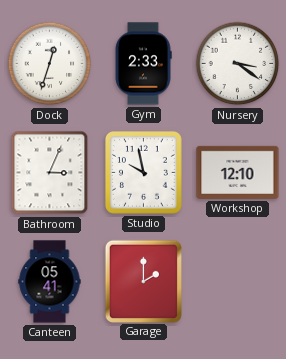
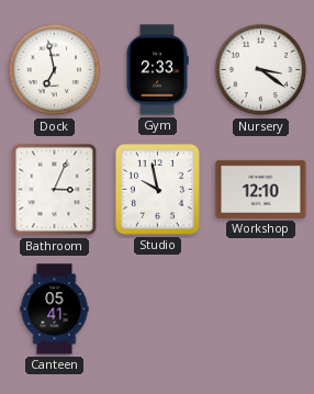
Dock: 12:33 -> 6:58 (55, 70)
Garage: 2:00 -> none (143, 281)
